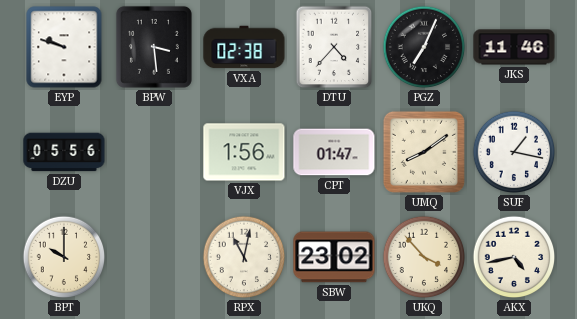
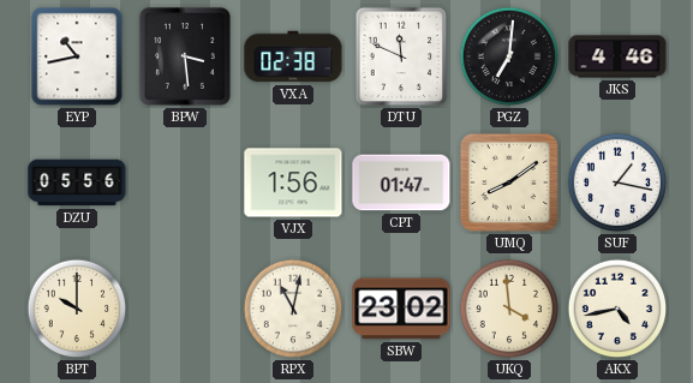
EYP: 9:48 -> 10:43 (77, 56)
DTU: 4:37 -> 11:49 (401, 56)
PGZ: 7:04 -> 7:01 (509, 56)
JKS: 11:46 -> 4:46 (617, 56)
UKQ: 3:53 -> 3:59 (509, 309)
